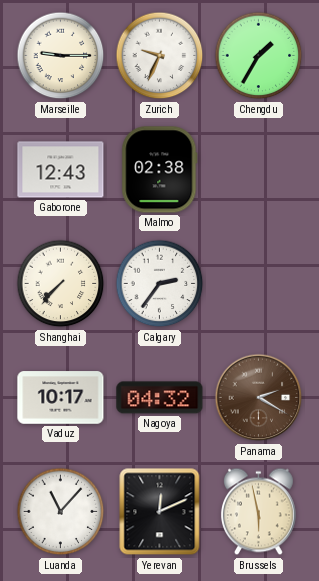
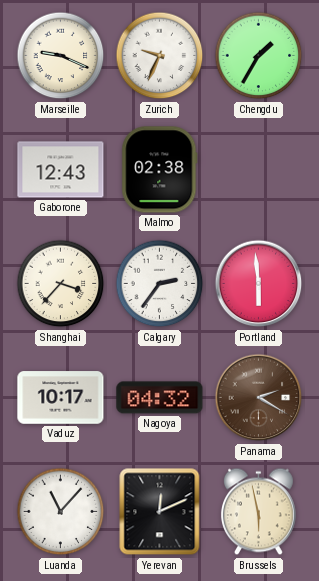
Marseille: 9:15 -> 9:19 (61, 56)
Shanghai: 7:37 -> 3:37 (61, 284)
Portland: none -> 5:59 (259, 284)
